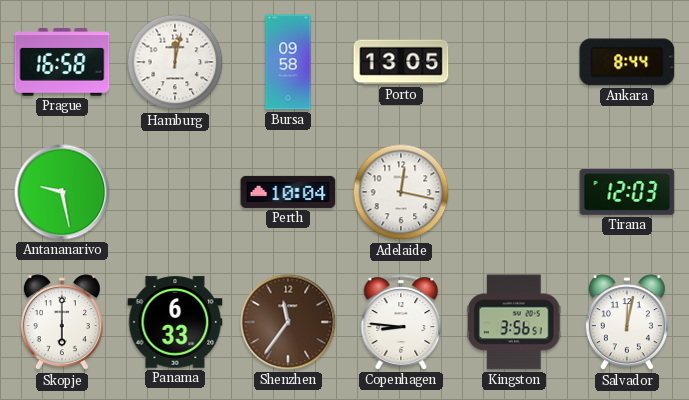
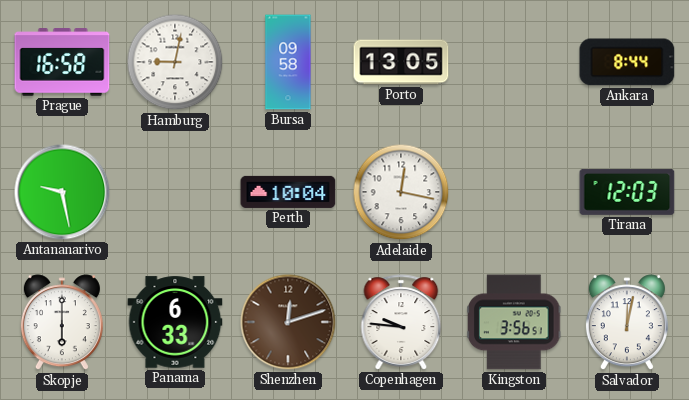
Hamburg: 12:02 -> 9:02 (175, 62)
Shenzhen: 11:36 -> 12:12 (288, 322)
Copenhagen: 8:46 -> 9:46 (401, 322)
